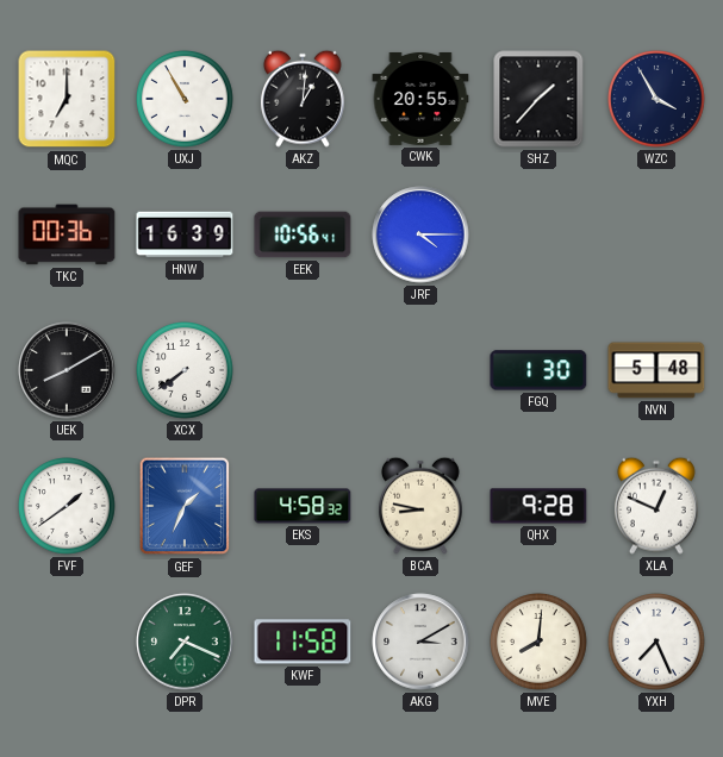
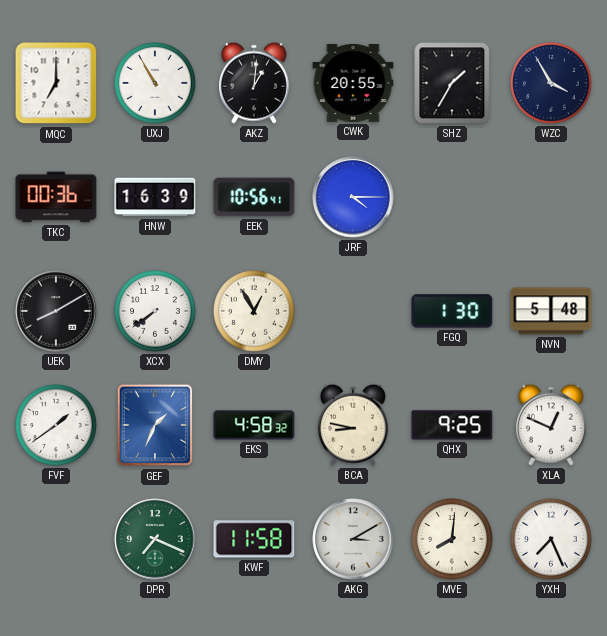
SHZ: 1:37 -> 1:35 (452, 83)
DMY: none -> 12:55 (255, 312)
QHX: 9:28 -> 9:25 (452, 425)
